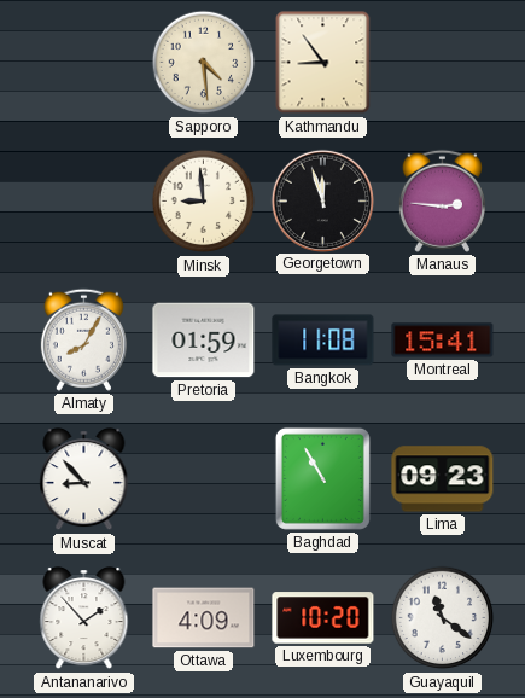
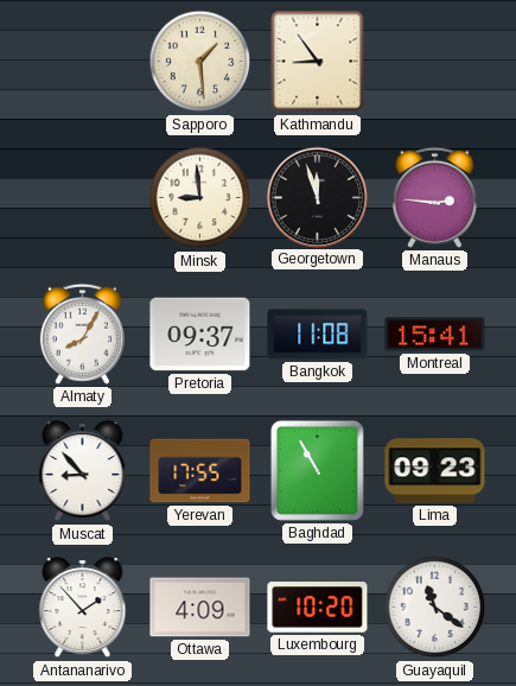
Sapporo: 4:29 -> 1:29 (200, 62)
Pretoria: 01:59 -> 09:37 (200, 335)
Yerevan: none -> 17:55 (200, 471)
